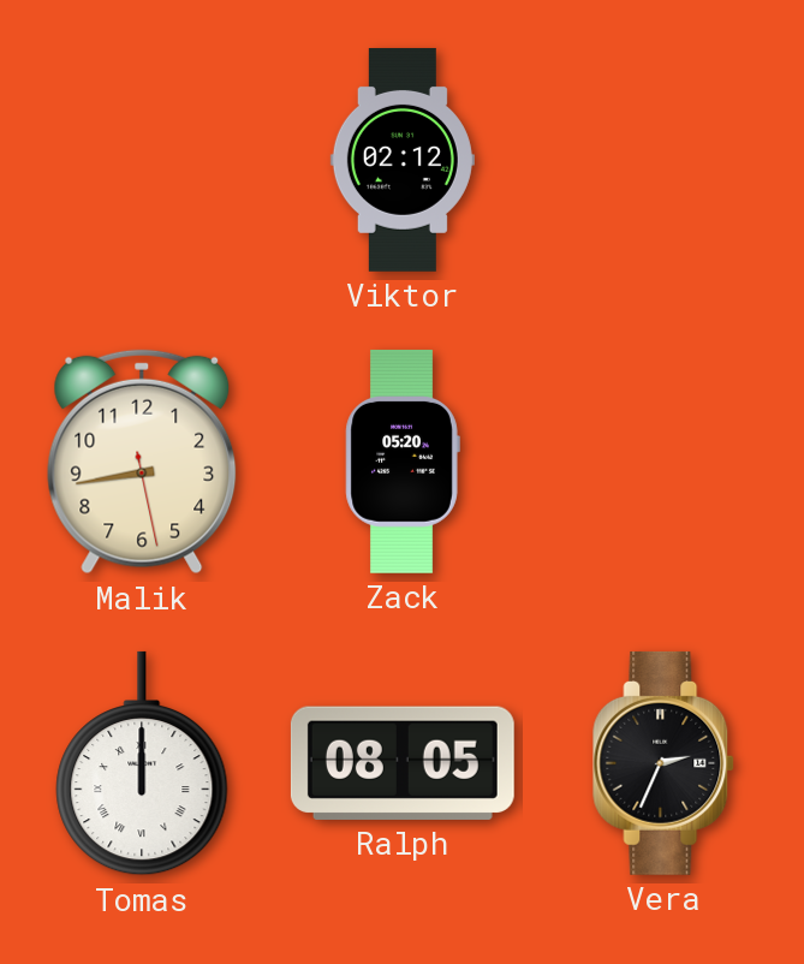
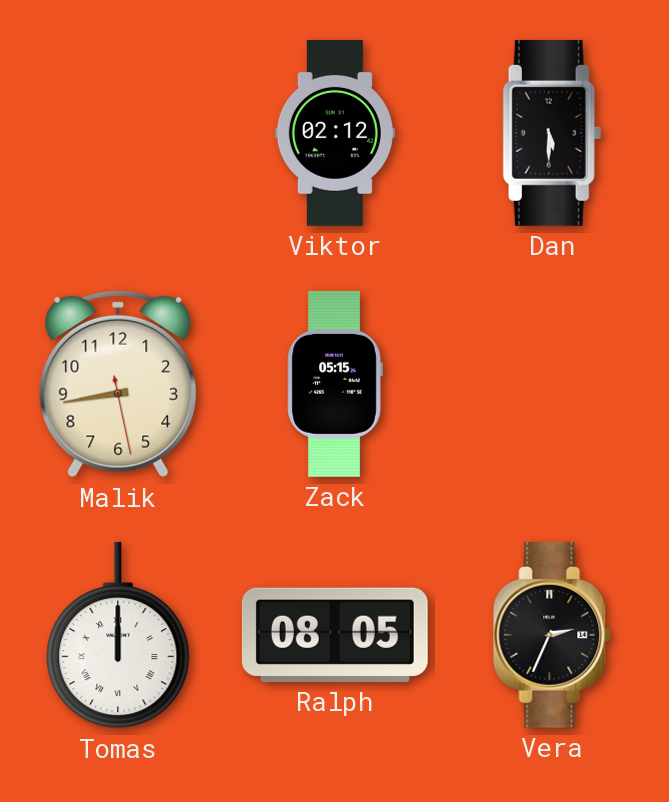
Dan: none -> 5:30 (552, 133)
Zack: 05:20 -> 05:15 (335, 384)
